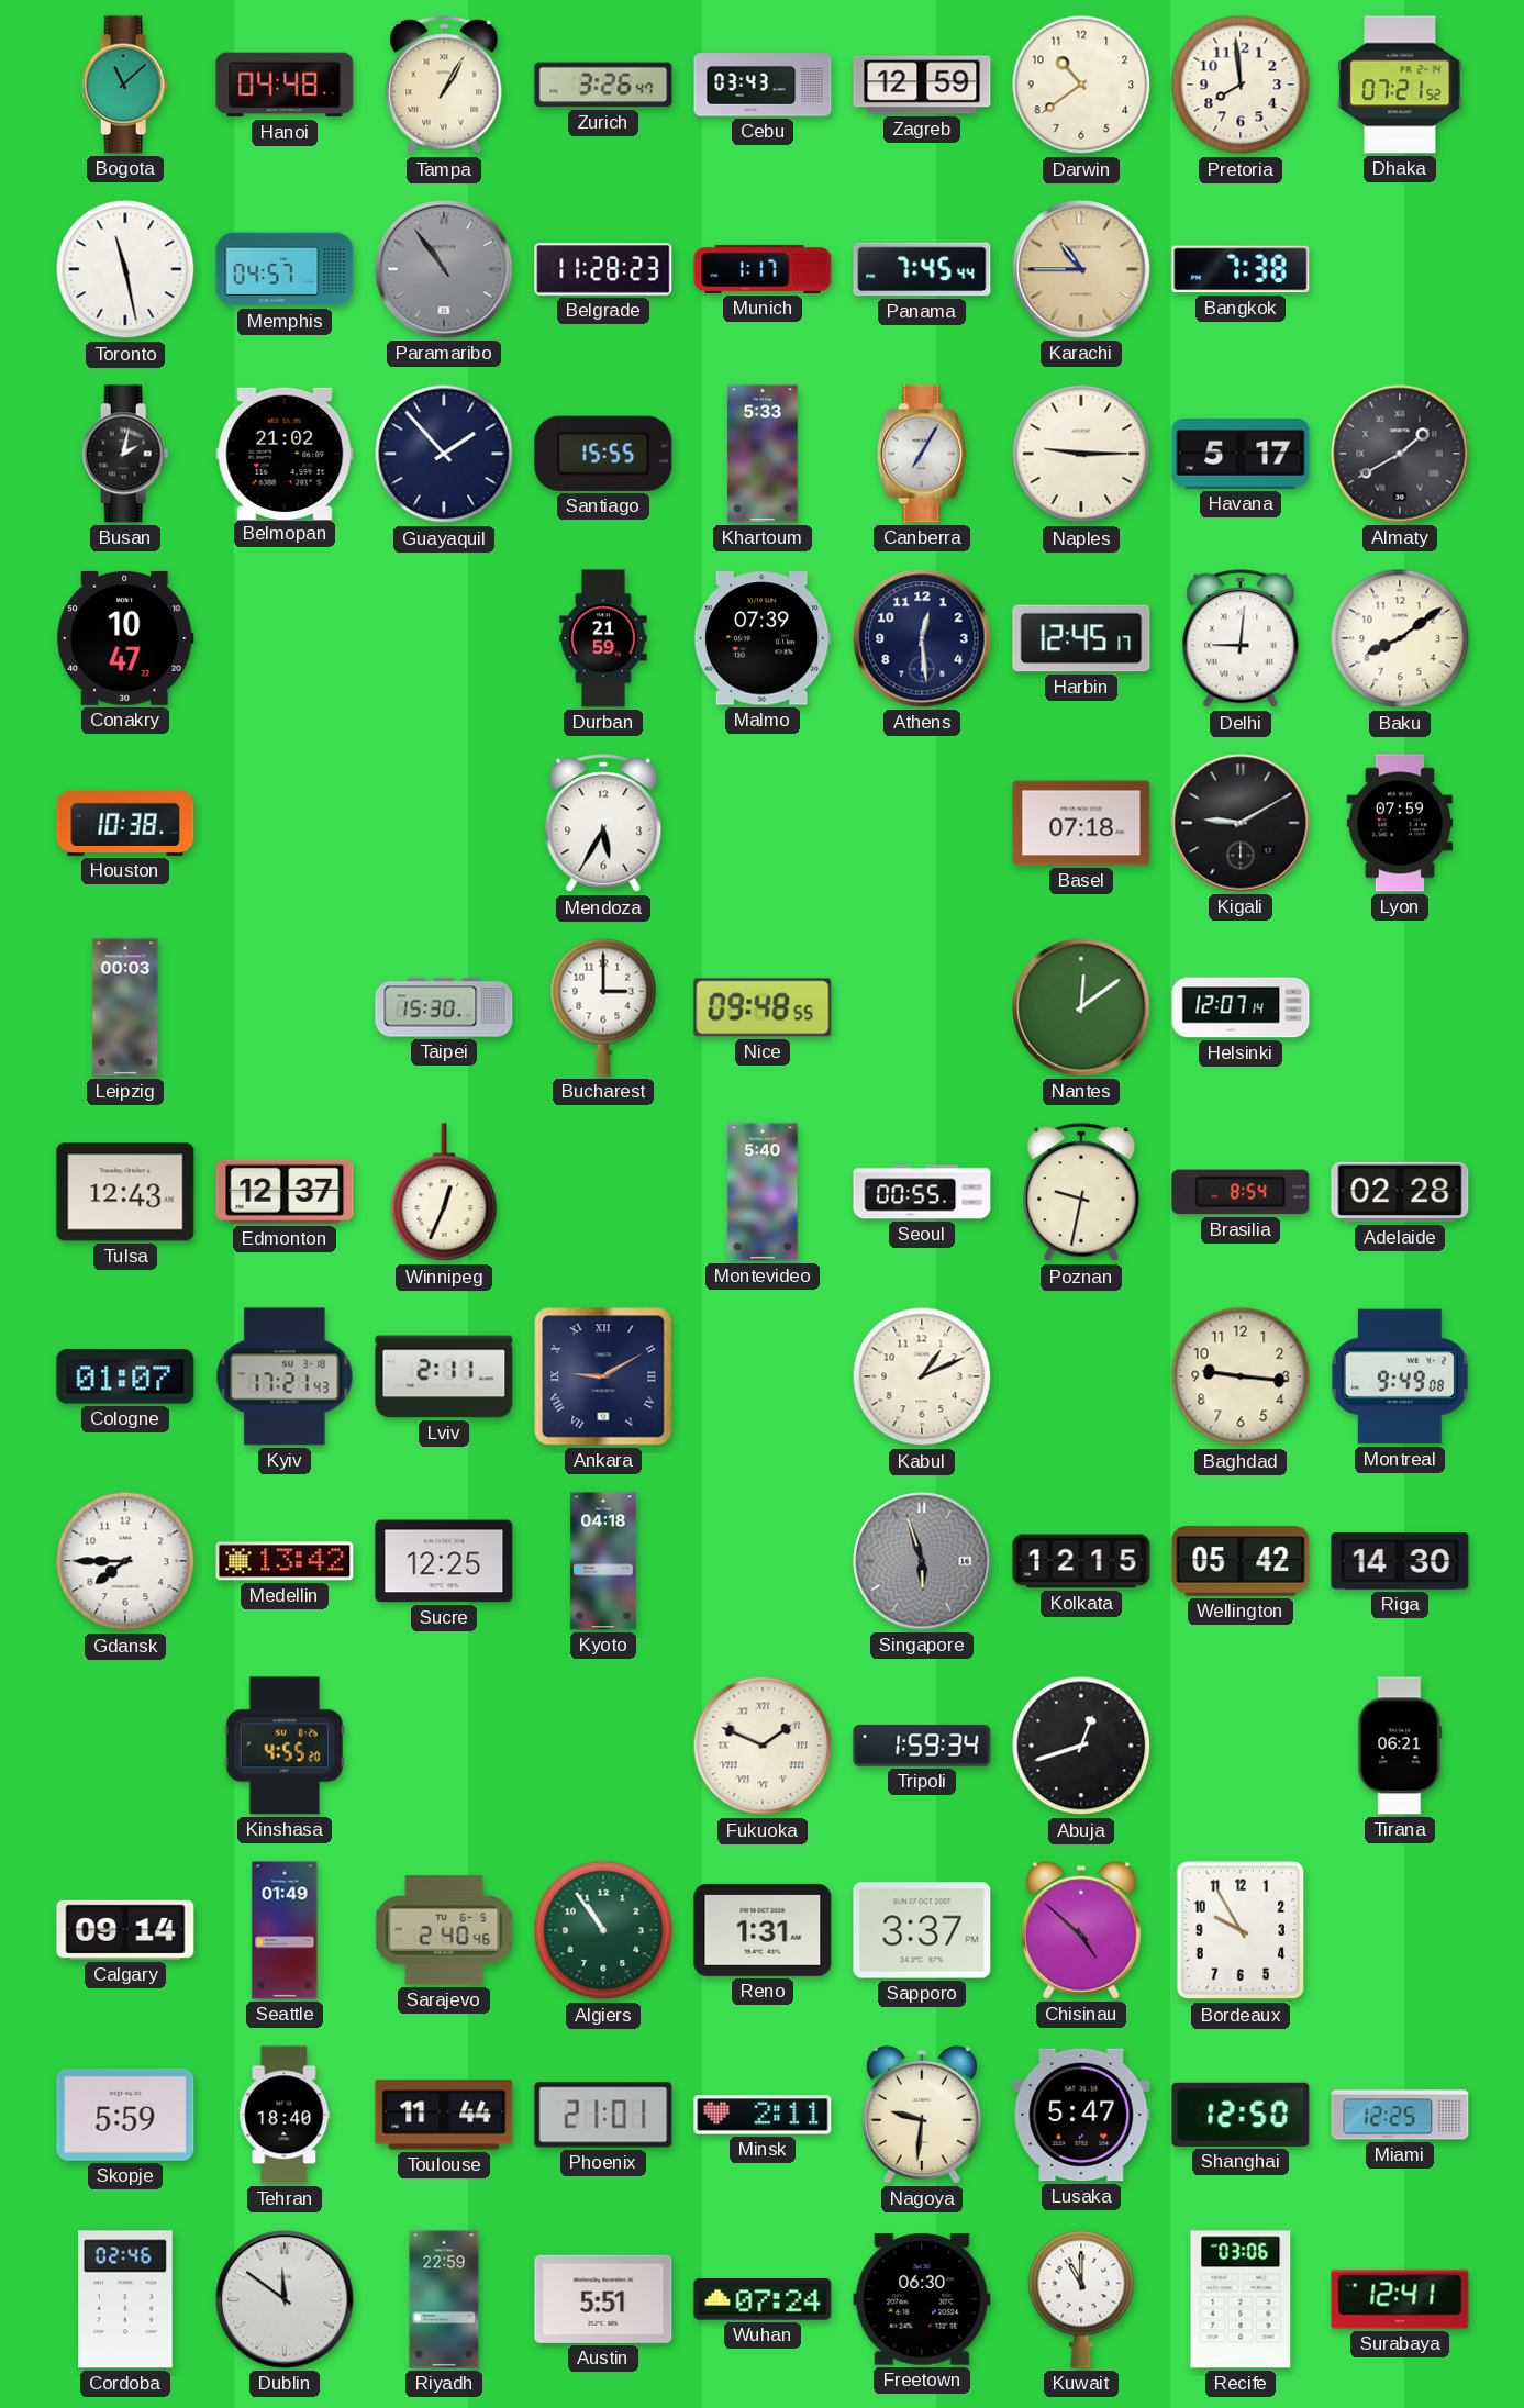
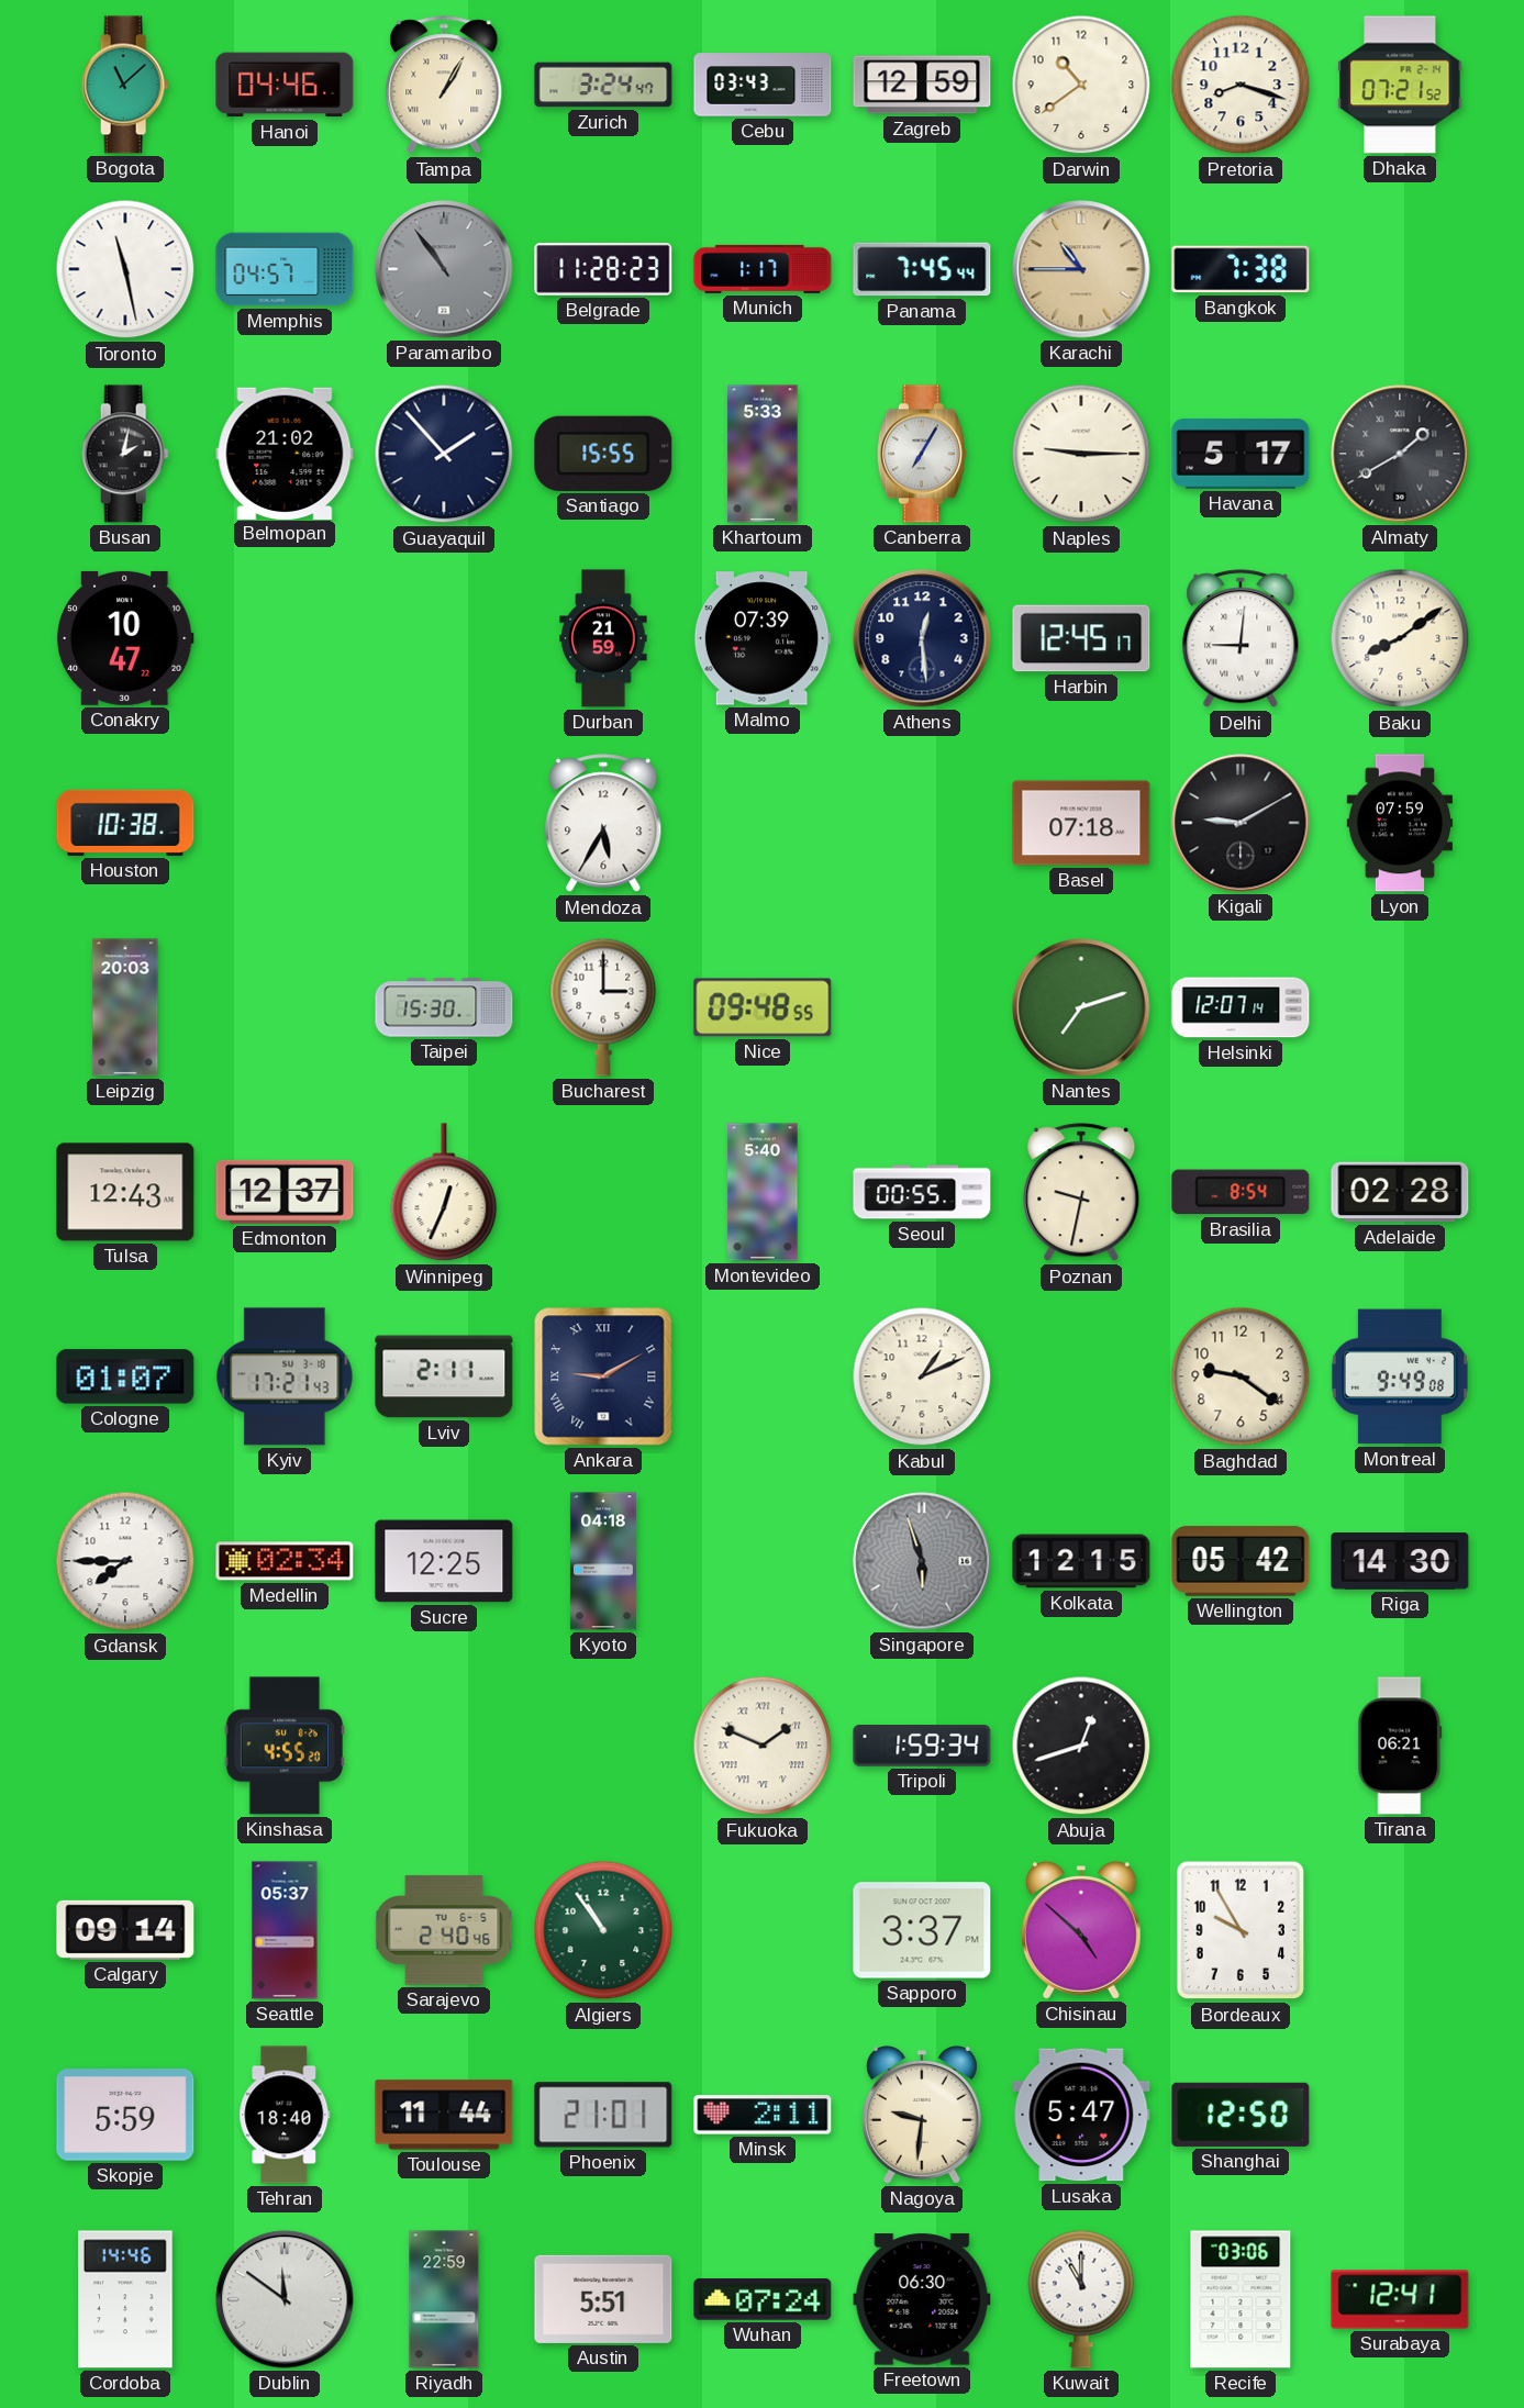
Hanoi: 04:48 -> 04:46 (285, 85)
Zurich: 3:26 -> 3:24 (603, 85)
Pretoria: 7:59 -> 8:18 (1241, 85)
Leipzig: 00:03 -> 20:03 (125, 1007)
Nantes: 12:09 -> 7:12 (1081, 1007)
Baghdad: 9:16 -> 9:21 (1241, 1376)
Medellin: 13:42 -> 02:34 (285, 1561)
Seattle: 01:49 -> 05:37 (285, 1930)
Reno: 1:31 -> none (763, 1930)
Miami: 12:25 -> none (1400, 2115)
Cordoba: 02:46 -> 14:46 (125, 2299)
